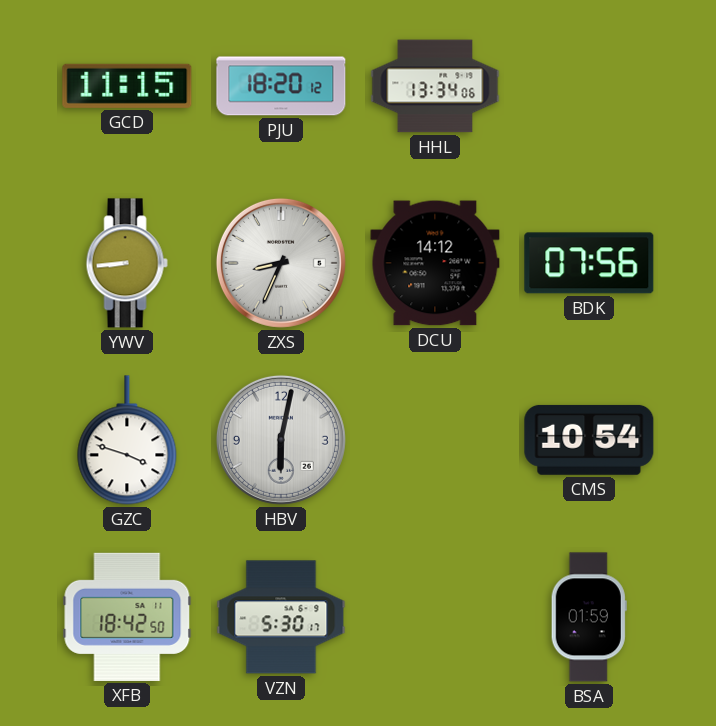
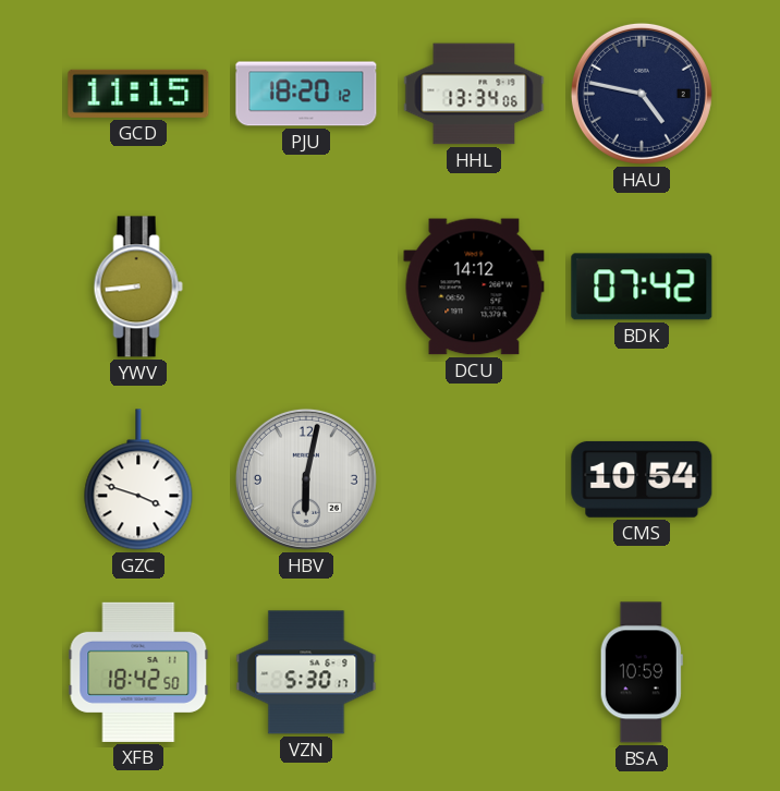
HAU: none -> 4:47 (642, 94)
ZXS: 8:34 -> none (281, 263)
BDK: 07:56 -> 07:42 (642, 287)
BSA: 01:59 -> 10:59 (642, 672)
